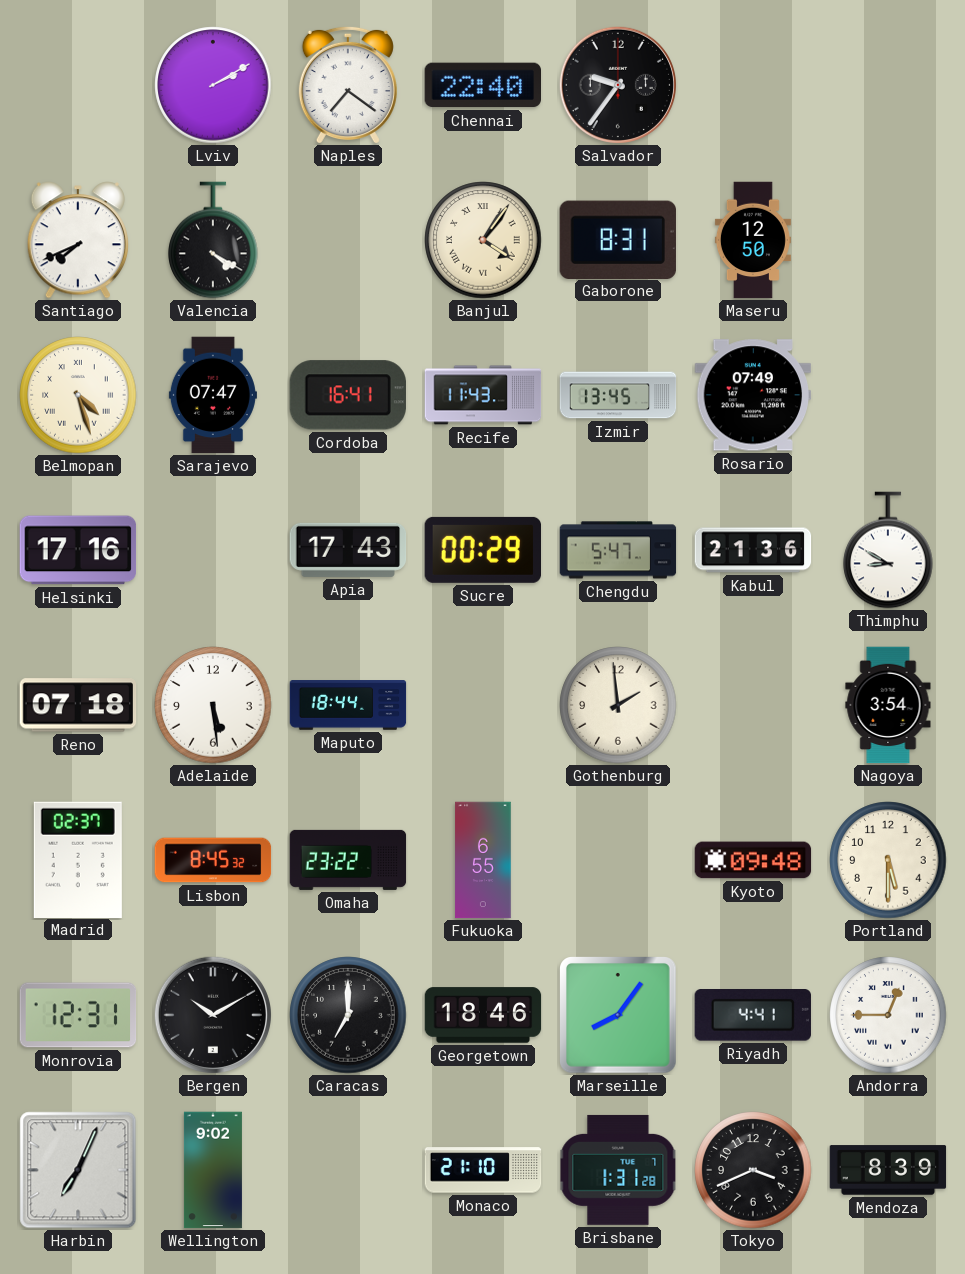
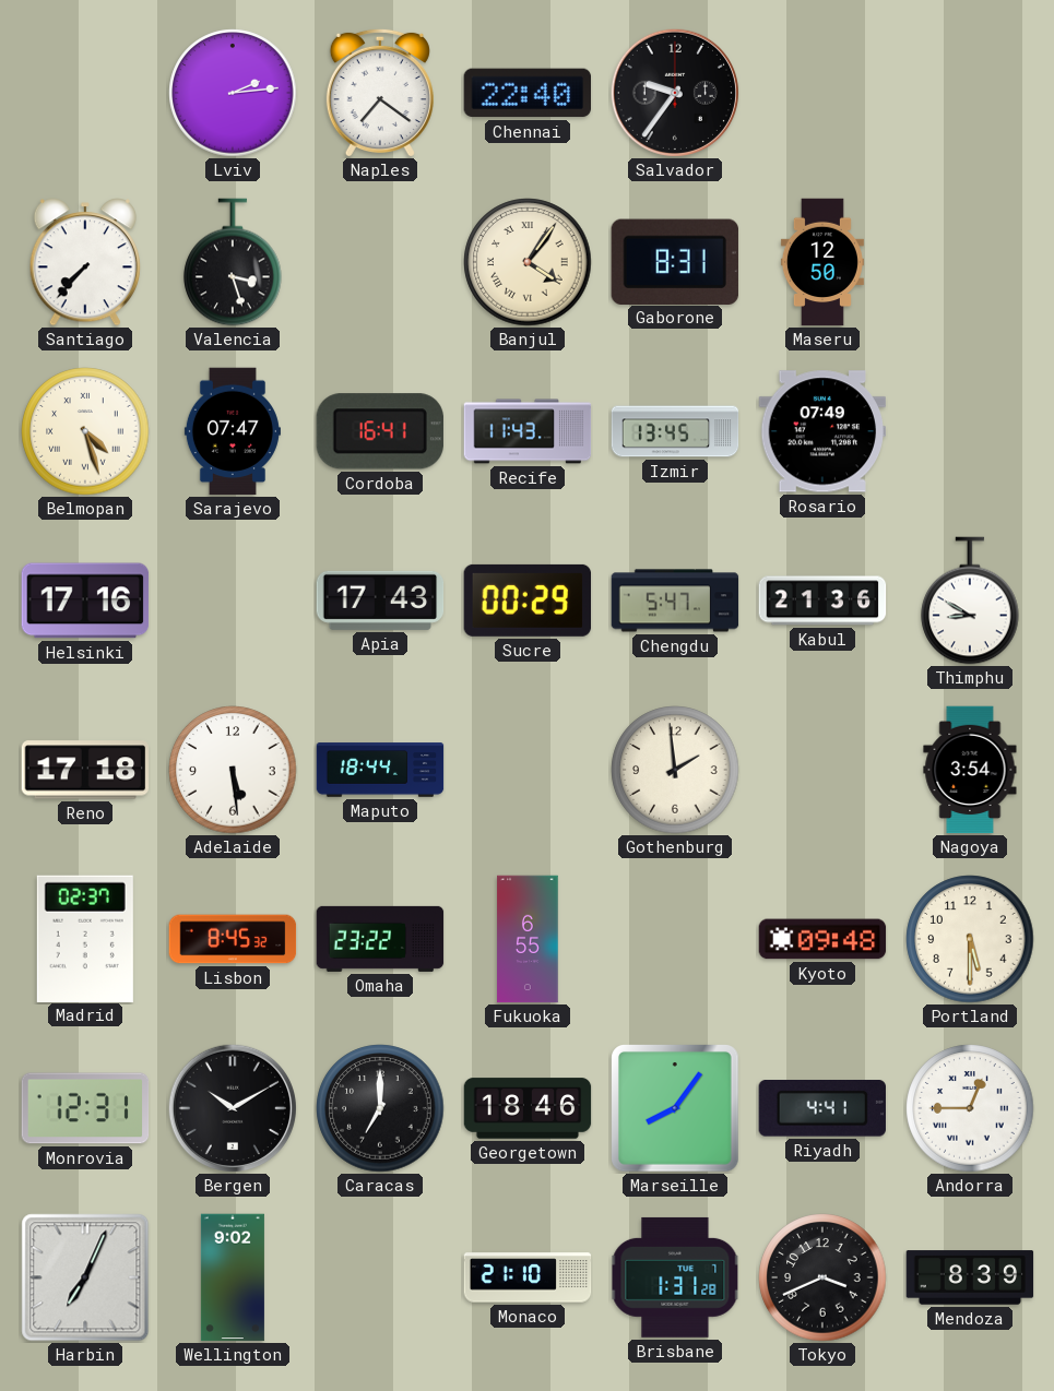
Lviv: 2:10 -> 2:14 (233, 93)
Santiago: 7:41 -> 7:37 (85, 262)
Valencia: 4:20 -> 3:27 (233, 262)
Reno: 07:18 -> 17:18 (85, 770)
